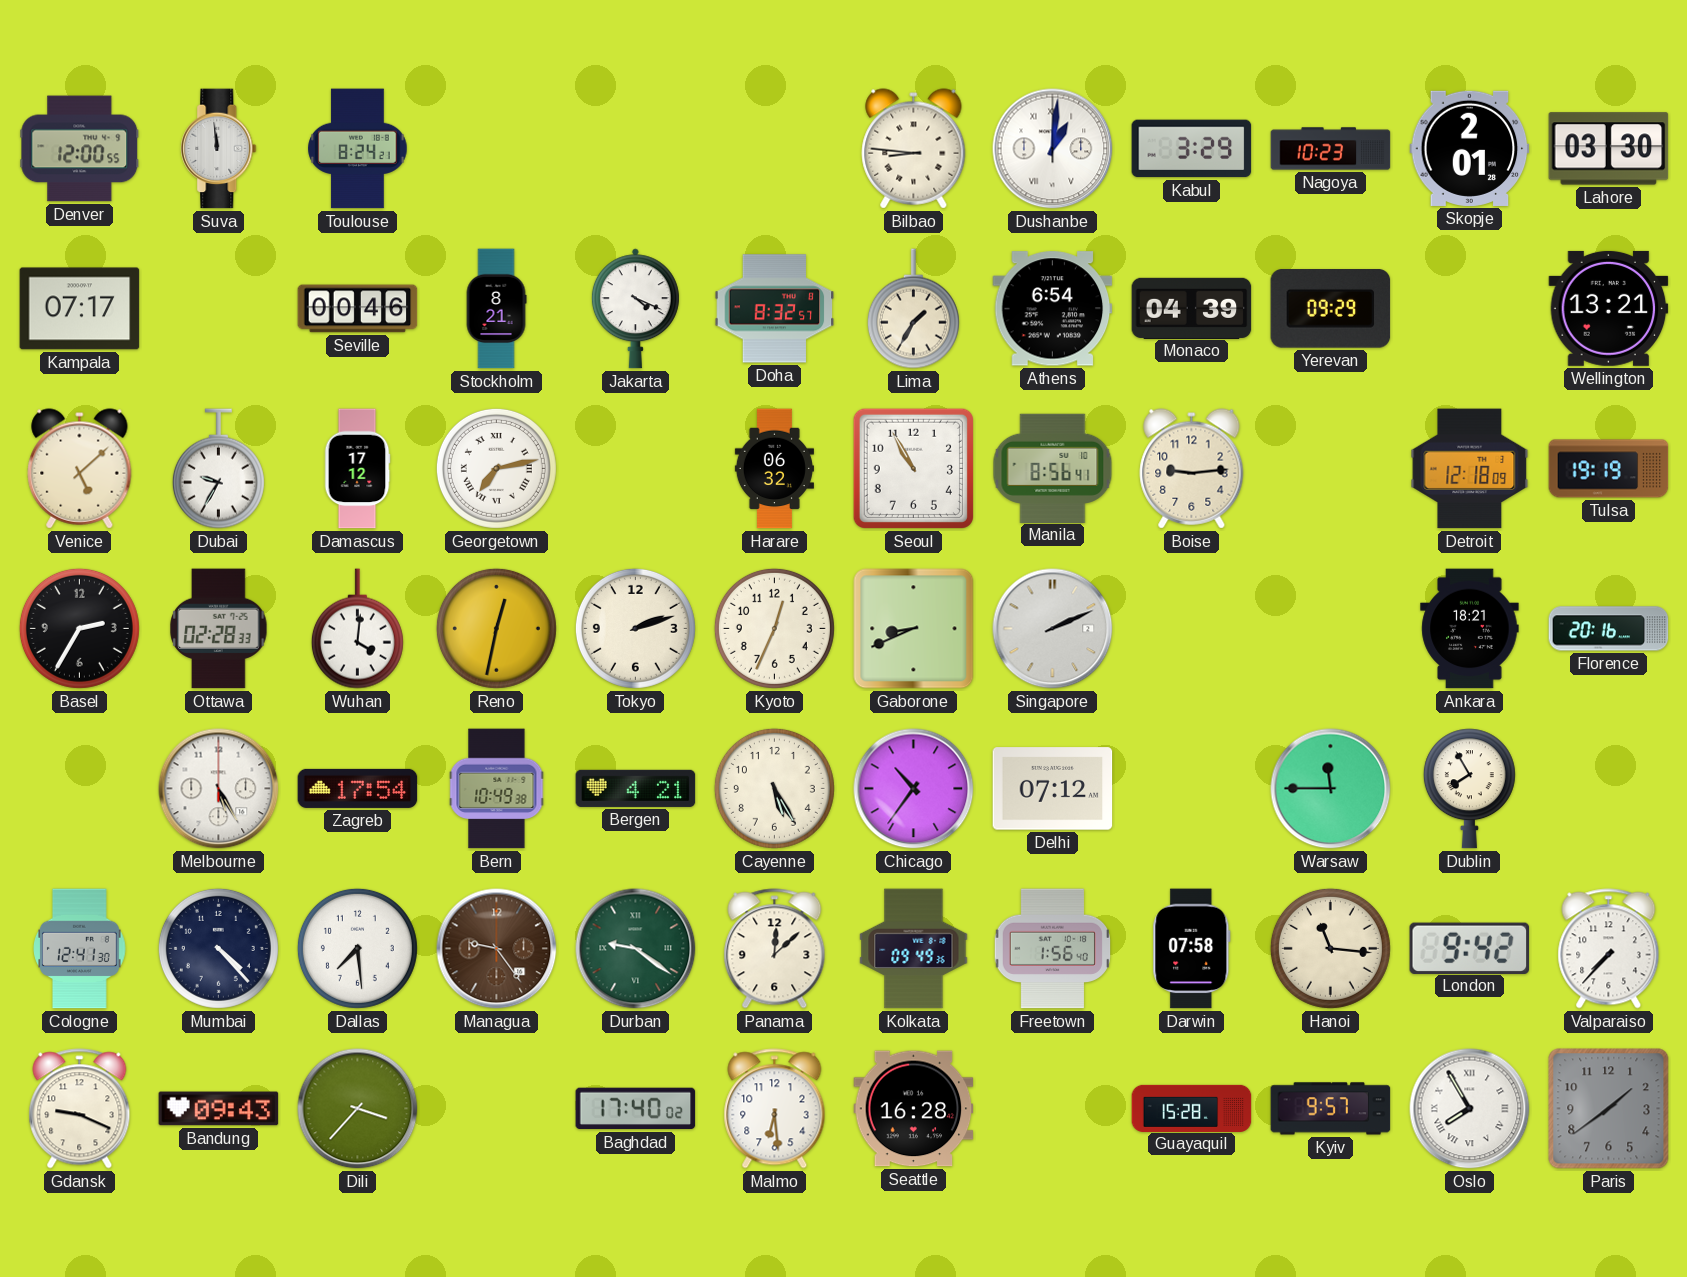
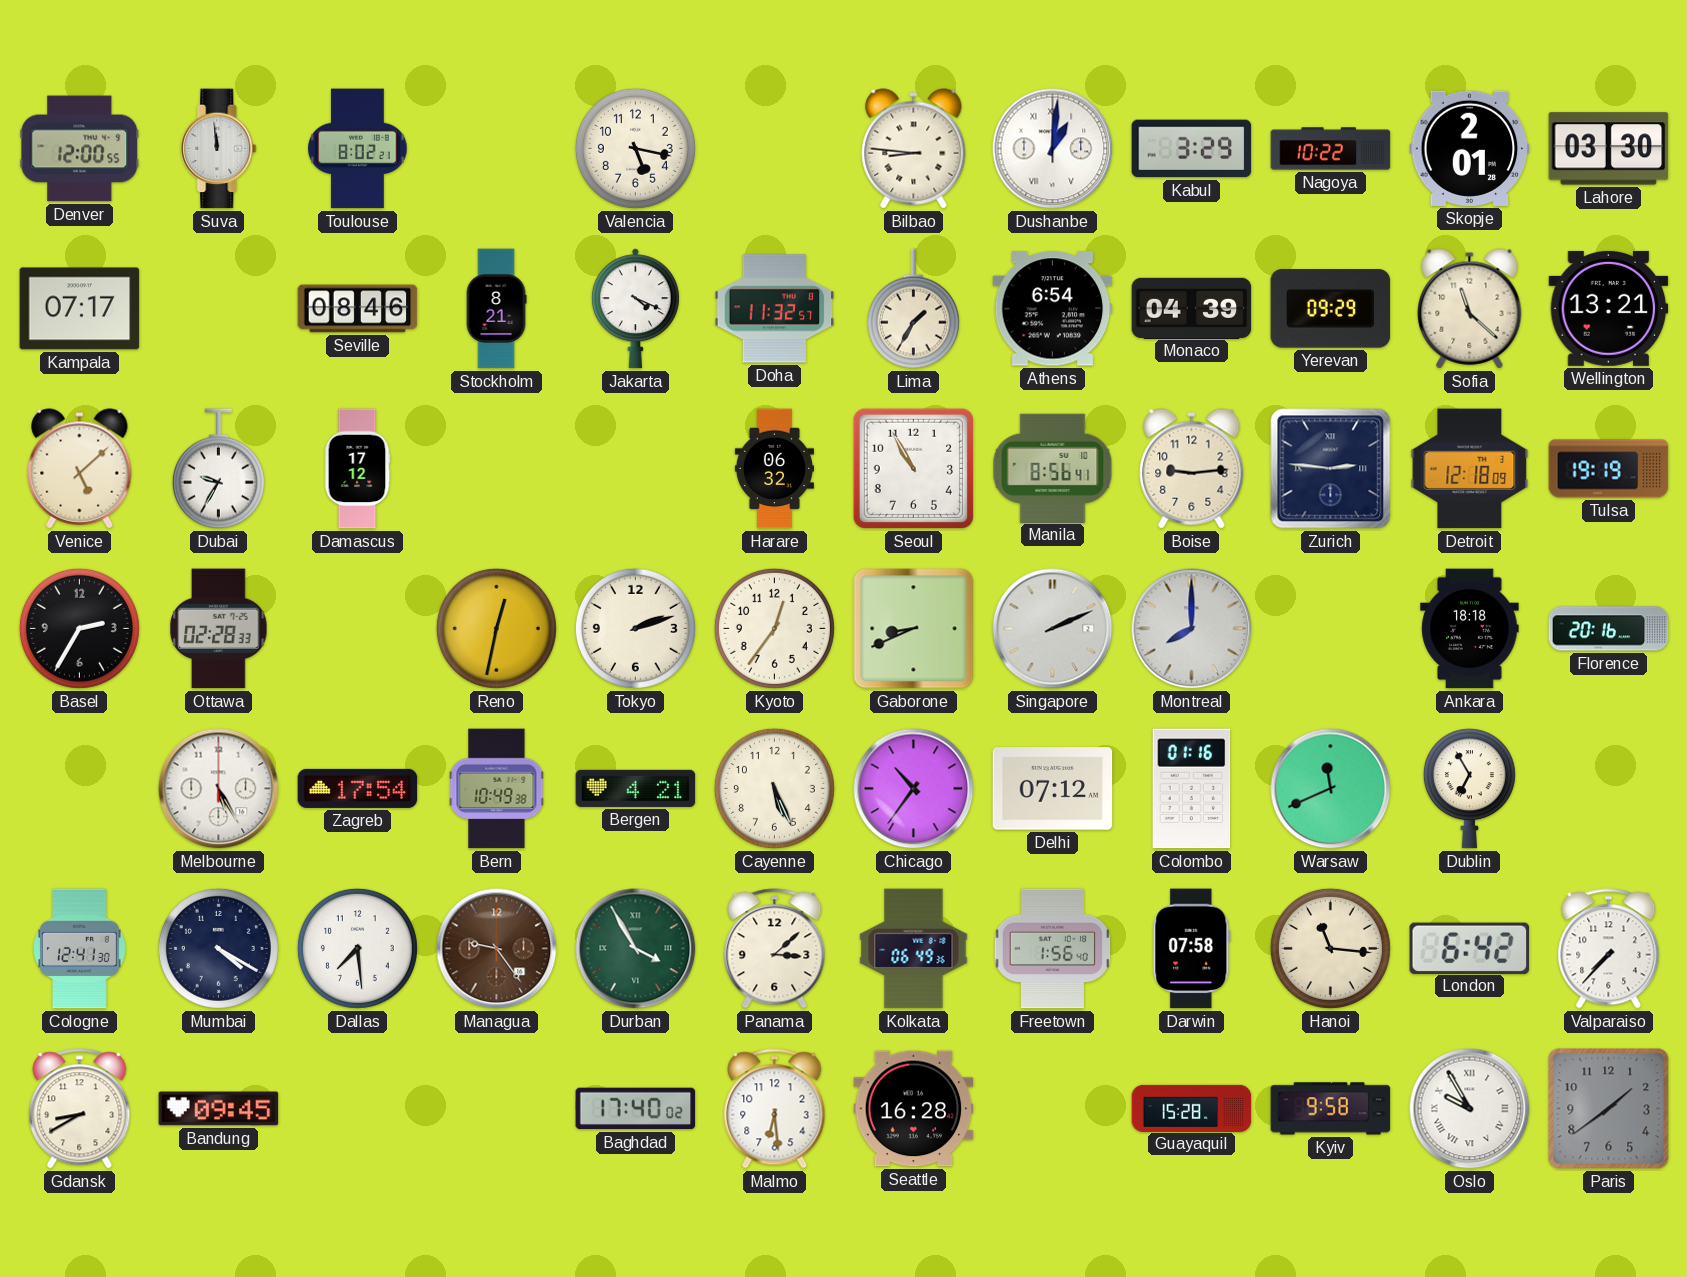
Toulouse: 8:24 -> 8:02 (358, 149)
Valencia: none -> 5:17 (635, 148)
Nagoya: 10:23 -> 10:22 (1331, 149)
Seville: 00:46 -> 08:46 (358, 309)
Doha: 8:32 -> 11:32 (775, 309)
Sofia: none -> 11:22 (1470, 309)
Georgetown: 7:13 -> none (496, 468)
Zurich: none -> 2:46 (1331, 469)
Wuhan: 4:01 -> none (357, 629)
Kyoto: 12:34 -> 12:36 (774, 628)
Montreal: none -> 8:00 (1192, 629)
Ankara: 18:21 -> 18:18 (1470, 629)
Cayenne: 5:25 -> 5:26 (774, 788)
Colombo: none -> 01:16 (1192, 789)
Warsaw: 11:45 -> 11:41 (1331, 789)
Dublin: 7:55 -> 6:55 (1469, 789)
Mumbai: 4:23 -> 4:20 (218, 948)
Durban: 9:21 -> 3:55 (636, 949)
Panama: 12:08 -> 3:08 (775, 949)
Kolkata: 09:49 -> 06:49 (914, 949)
London: 9:42 -> 6:42 (1470, 948)
Gdansk: 9:19 -> 8:40 (80, 1109)
Bandung: 09:43 -> 09:45 (219, 1109)
Dili: 3:37 -> none (358, 1109)
Kyiv: 9:57 -> 9:58 (1331, 1109)
Oslo: 7:55 -> 9:55 (1470, 1109)
